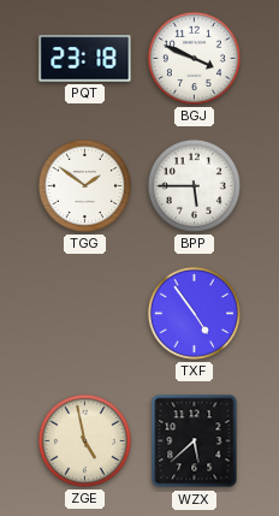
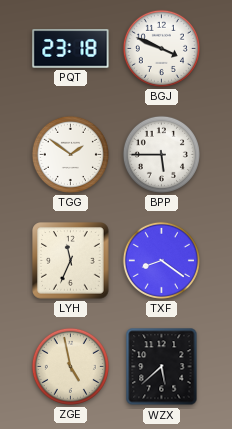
LYH: none -> 11:34 (71, 261)
TXF: 4:54 -> 8:21 (161, 260)
